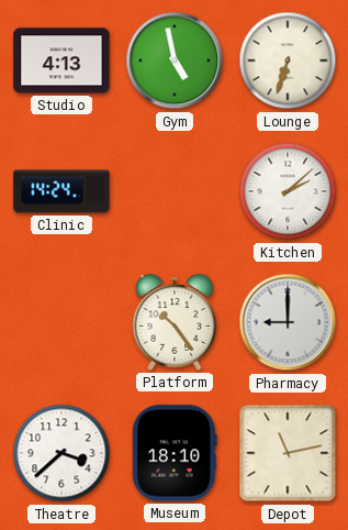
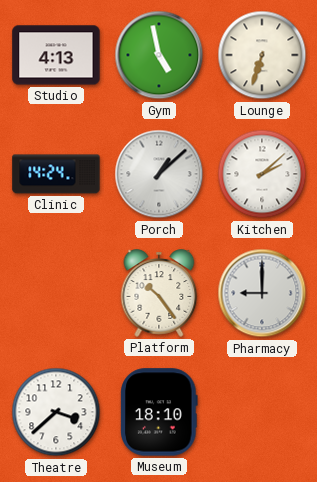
Porch: none -> 1:08 (159, 174)
Depot: 11:13 -> none (288, 453)
